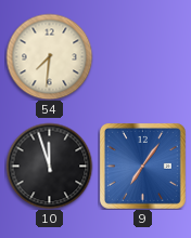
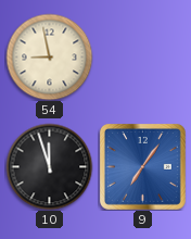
54: 7:31 -> 8:58 (49, 56)
